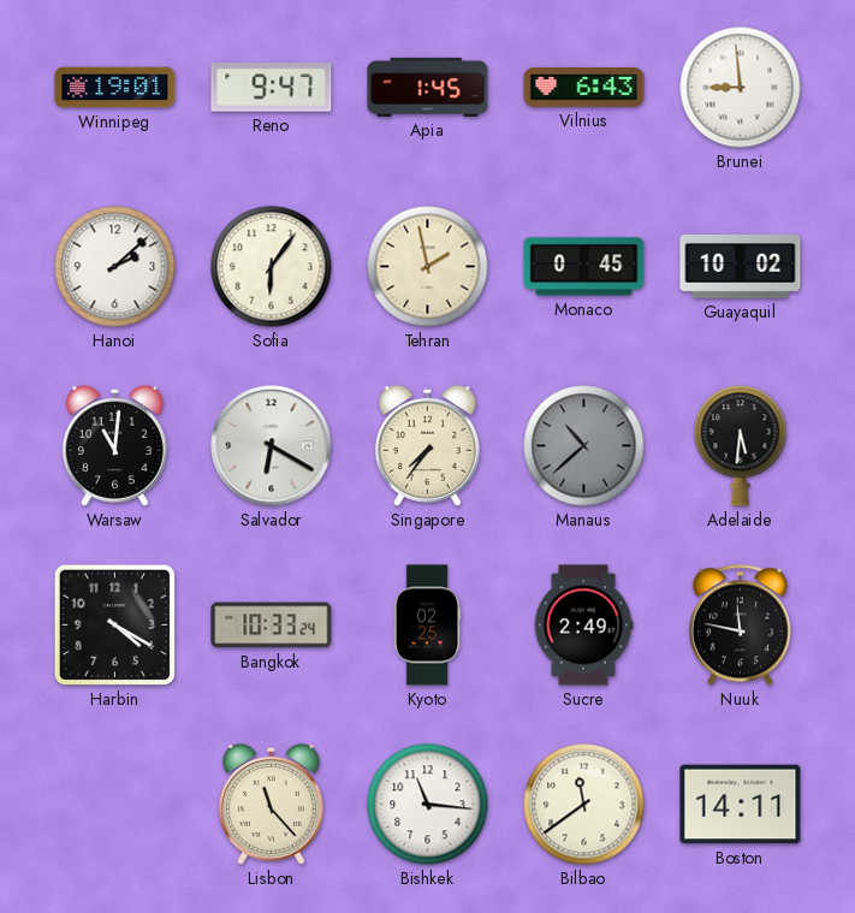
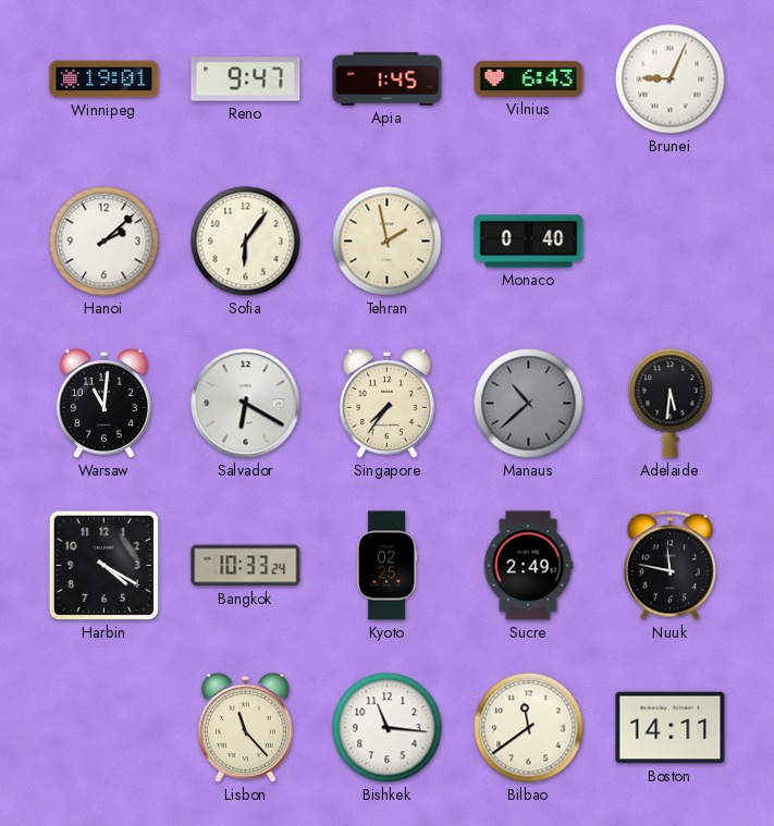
Brunei: 8:59 -> 9:04 (671, 79)
Monaco: 0:45 -> 0:40 (529, 242)
Guayaquil: 10:02 -> none (741, 267)
